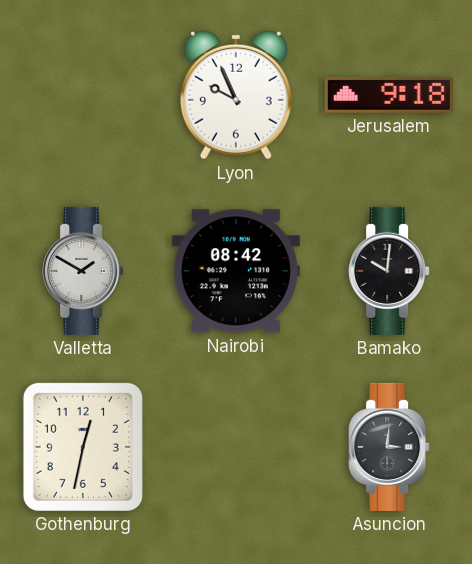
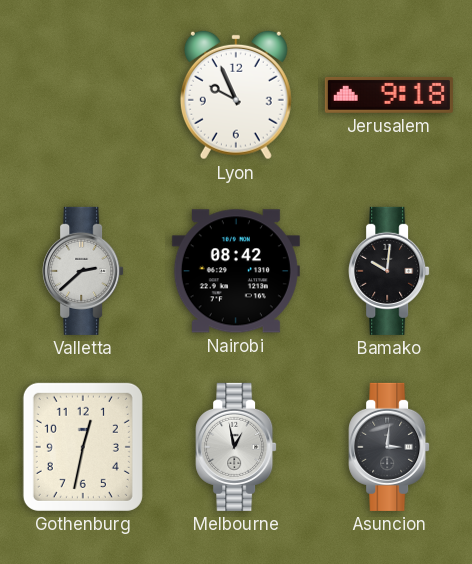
Valletta: 1:50 -> 2:38 (83, 271)
Melbourne: none -> 12:58 (236, 447)
